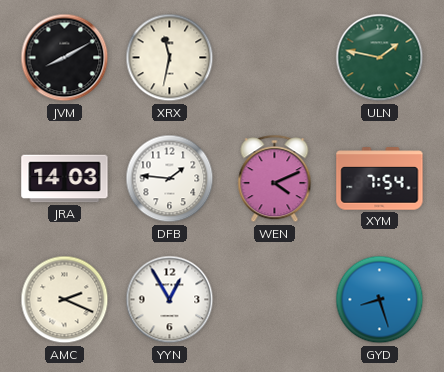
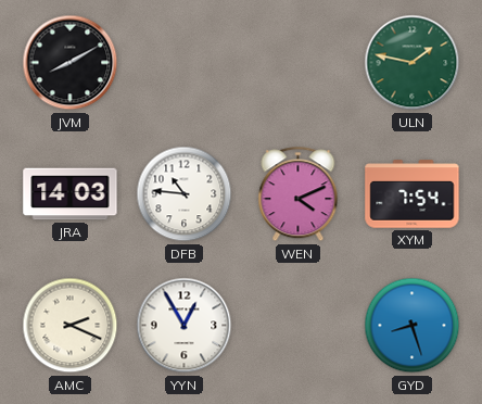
XRX: 11:32 -> none (170, 58)
DFB: 1:46 -> 10:46 (185, 194)
